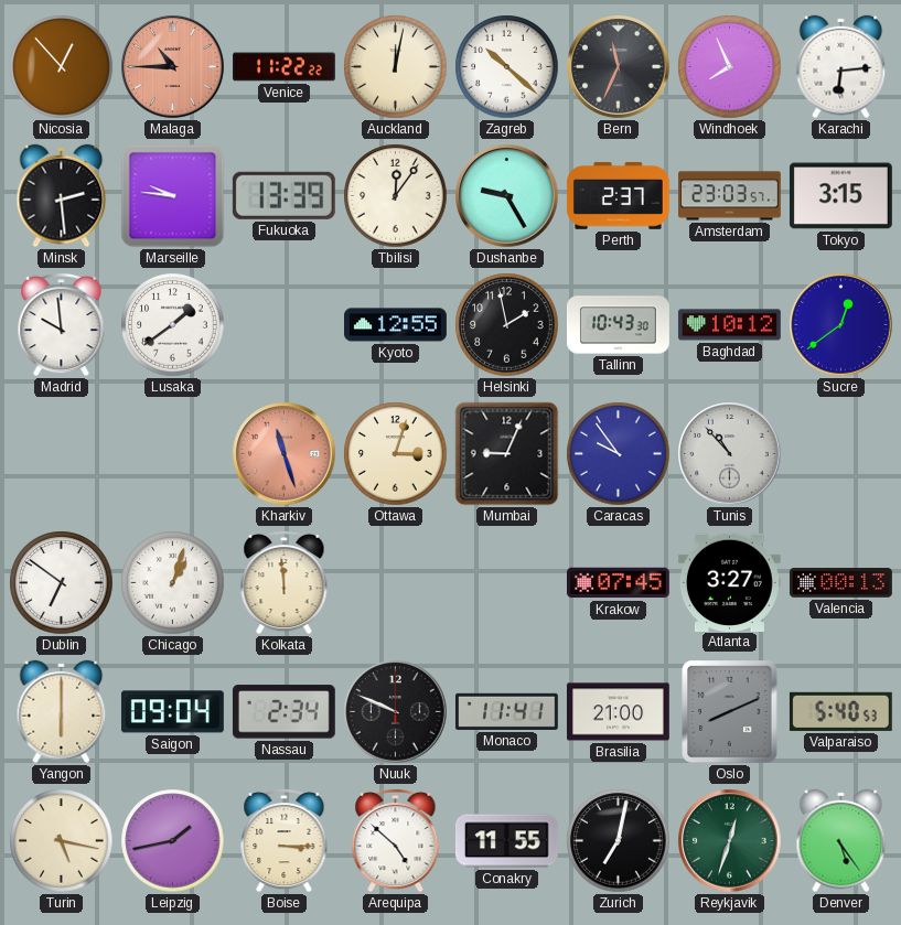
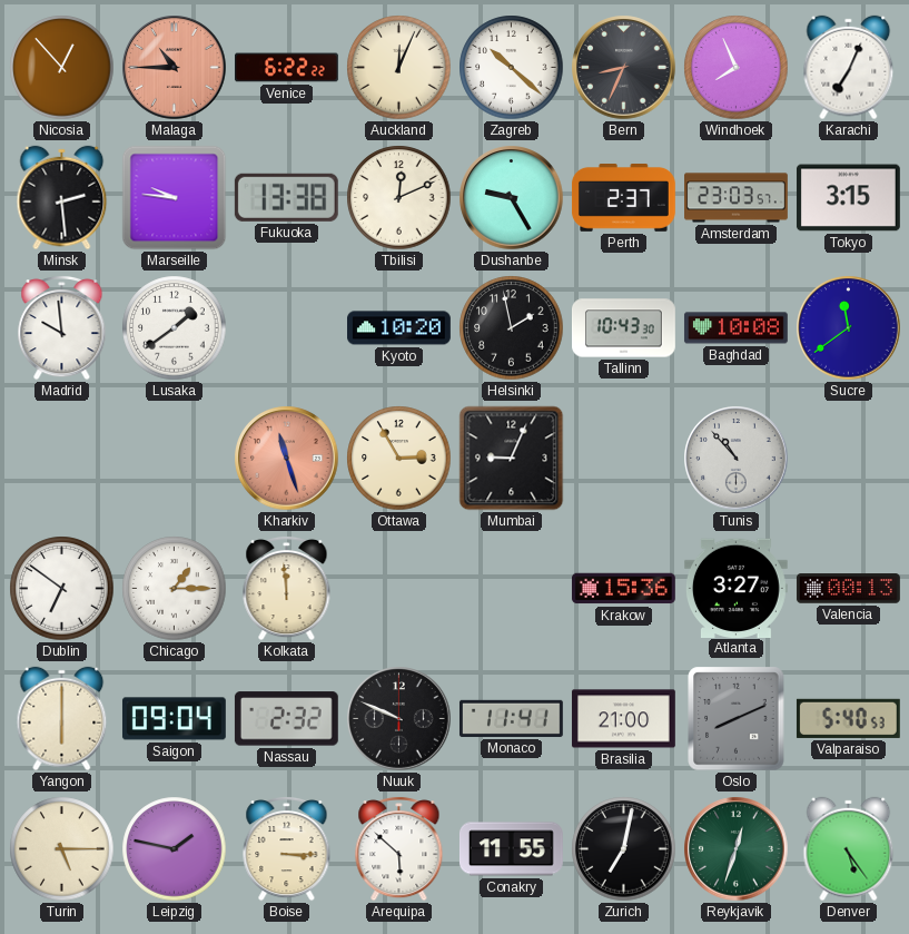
Venice: 11:22 -> 6:22 (287, 68)
Auckland: 12:02 -> 12:04 (399, 68)
Bern: 11:34 -> 8:34 (624, 68)
Karachi: 6:14 -> 7:04 (849, 68)
Fukuoka: 13:39 -> 13:38 (286, 197)
Tbilisi: 12:06 -> 12:11 (399, 198)
Kyoto: 12:55 -> 10:20 (399, 328)
Baghdad: 10:12 -> 10:08 (735, 328)
Sucre: 12:39 -> 11:39 (849, 328)
Ottawa: 3:03 -> 2:55 (399, 459)
Caracas: 9:54 -> none (619, 454)
Chicago: 1:03 -> 1:15 (175, 589)
Krakow: 07:45 -> 15:36 (623, 589)
Nassau: 2:34 -> 2:32 (286, 719)
Turin: 5:17 -> 5:15 (62, 849)
Leipzig: 1:43 -> 1:47 (175, 849)
Arequipa: 4:52 -> 5:52 (399, 848)
